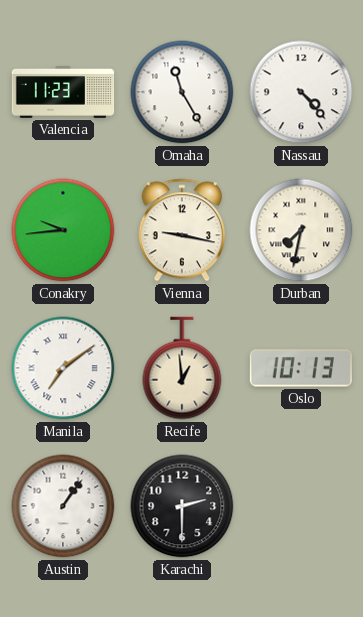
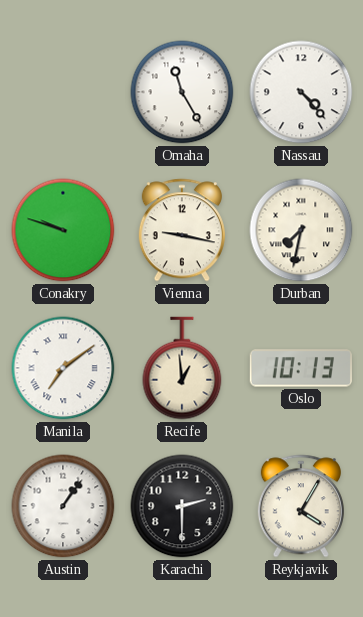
Valencia: 11:23 -> none (63, 92)
Conakry: 9:44 -> 9:48 (63, 230)
Reykjavik: none -> 4:05 (301, 506)
